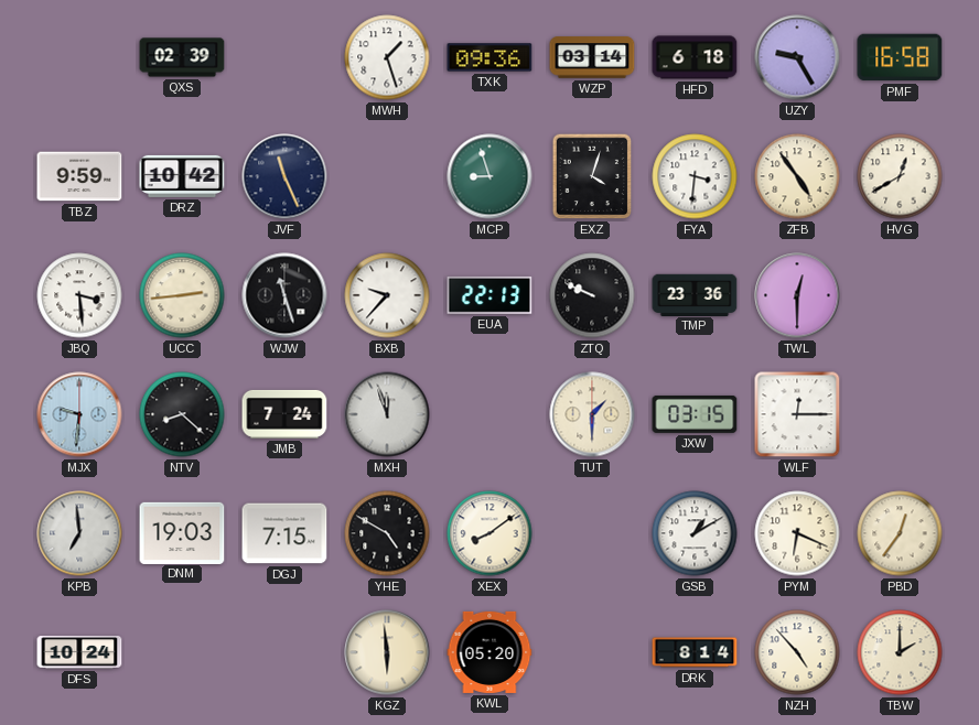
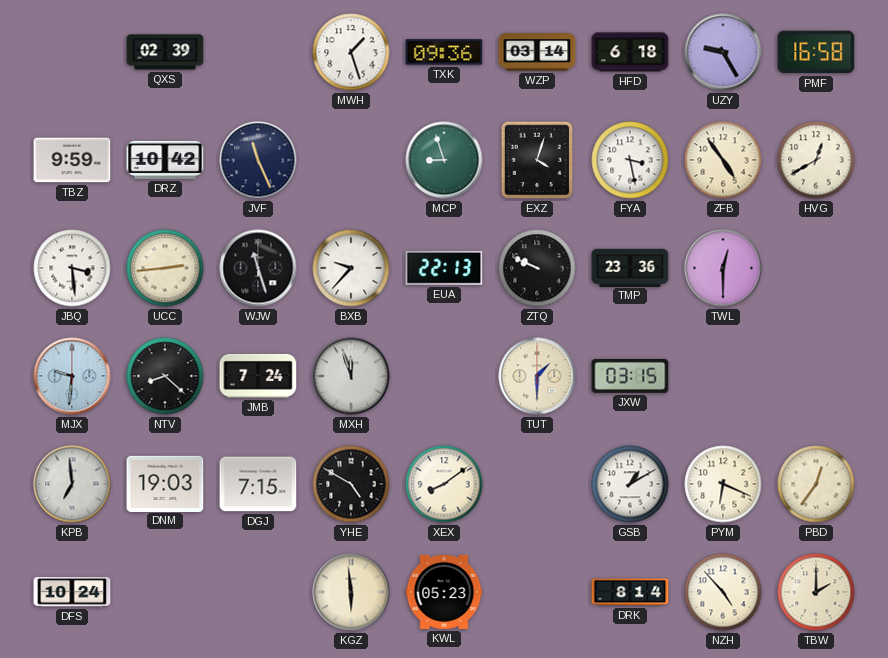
FYA: 3:31 -> 3:28 (630, 160)
WLF: 12:15 -> none (797, 414)
KWL: 05:20 -> 05:23 (444, 592)
